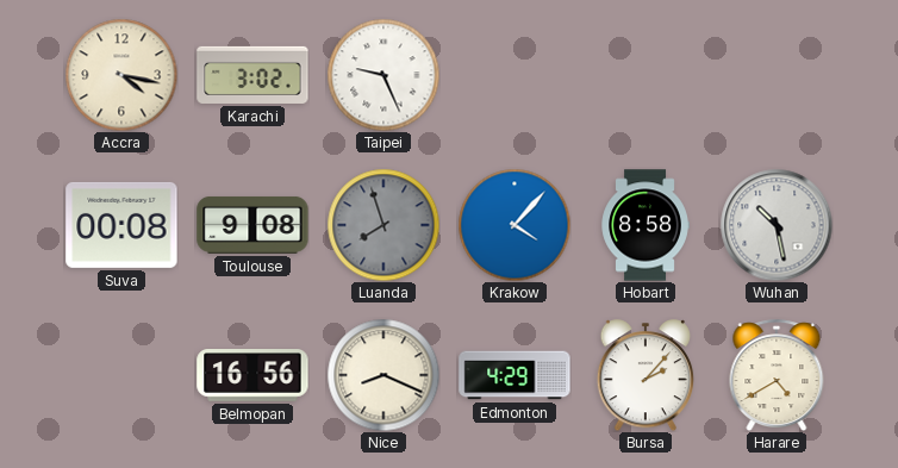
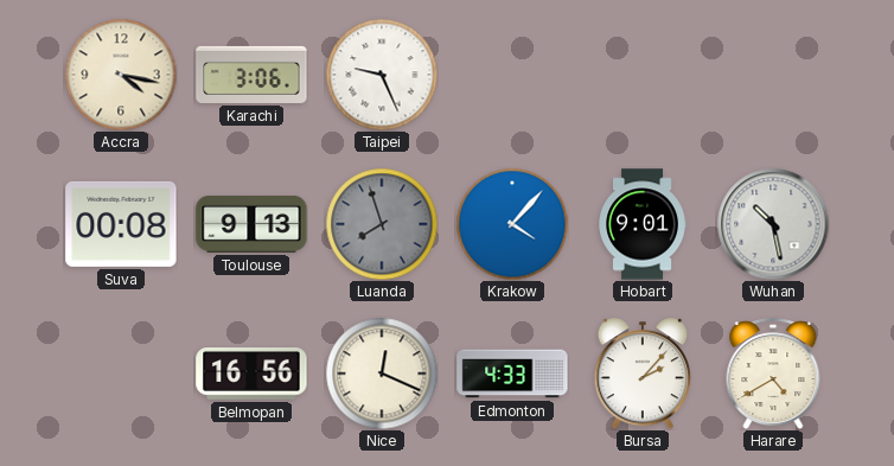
Karachi: 3:02 -> 3:06 (251, 75)
Toulouse: 9:08 -> 9:13 (251, 224)
Hobart: 8:58 -> 9:01 (643, 224)
Nice: 8:19 -> 12:19 (382, 374)
Edmonton: 4:29 -> 4:33 (512, 374)
